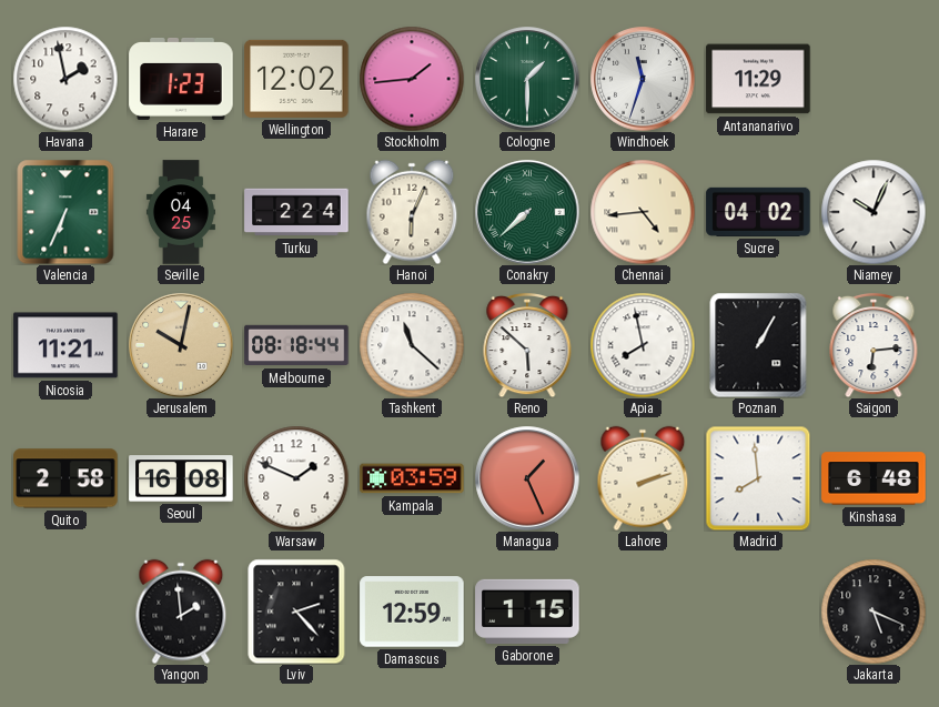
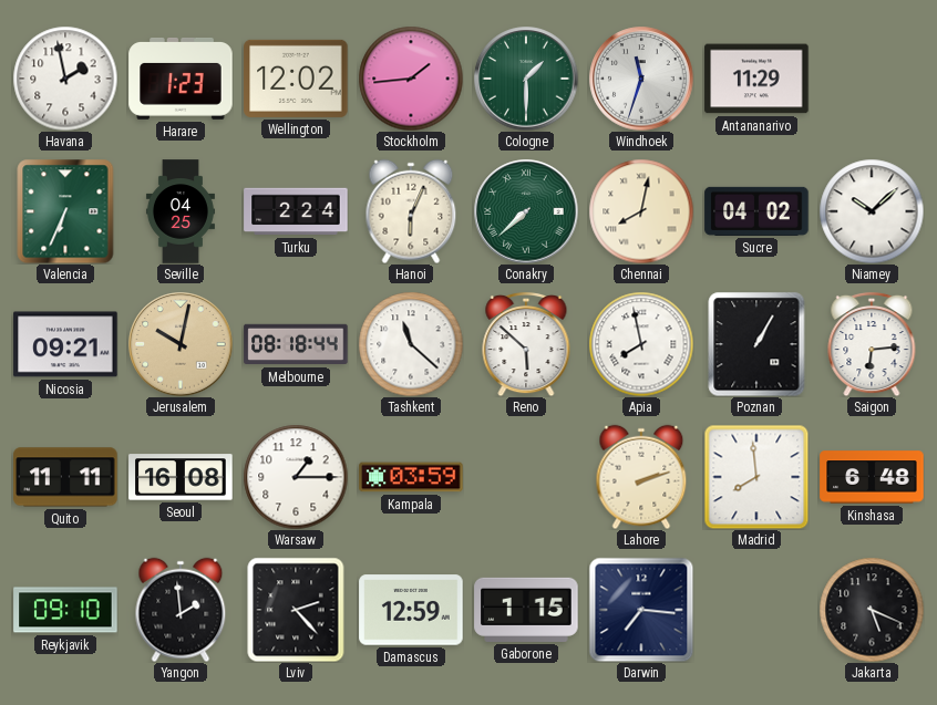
Chennai: 4:44 -> 8:02 (641, 211)
Niamey: 10:04 -> 10:08 (872, 211)
Nicosia: 11:21 -> 09:21 (65, 344)
Quito: 2:58 -> 11:11 (65, 477)
Warsaw: 1:49 -> 1:15 (296, 477)
Managua: 1:26 -> none (527, 478)
Reykjavik: none -> 09:10 (65, 610)
Darwin: none -> 7:16 (641, 610)
